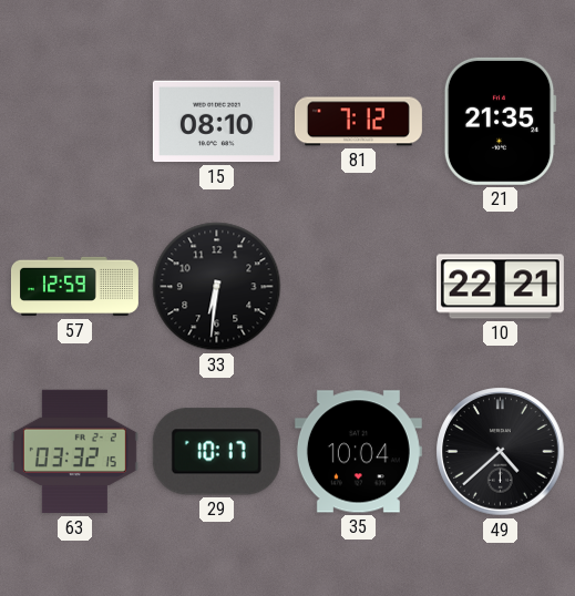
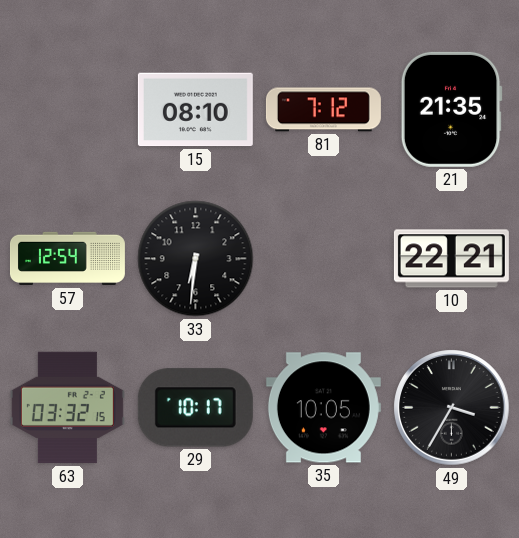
57: 12:59 -> 12:54 (67, 259)
35: 10:04 -> 10:05 (323, 408)
49: 4:38 -> 3:35 (452, 408)
